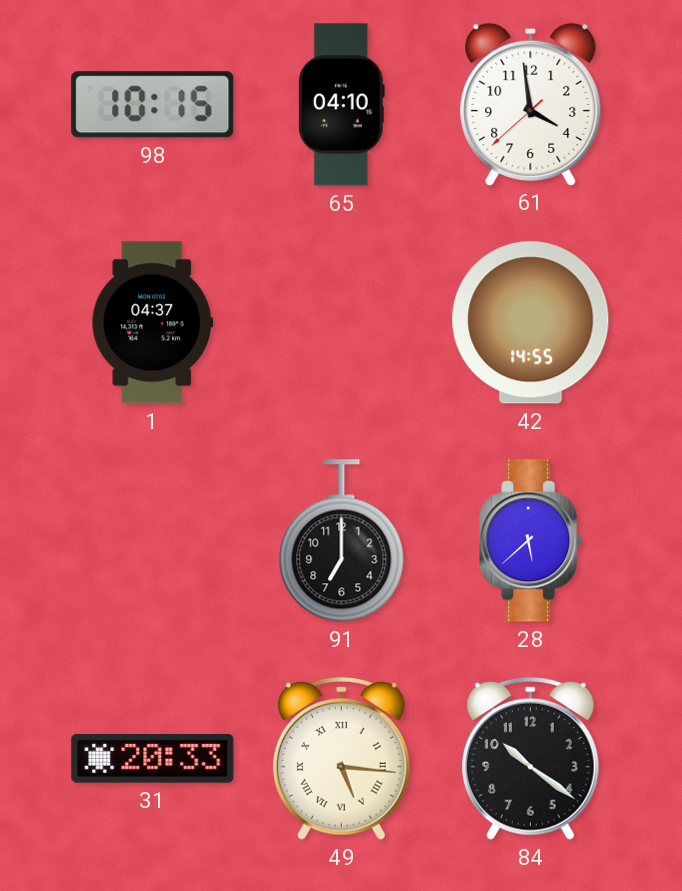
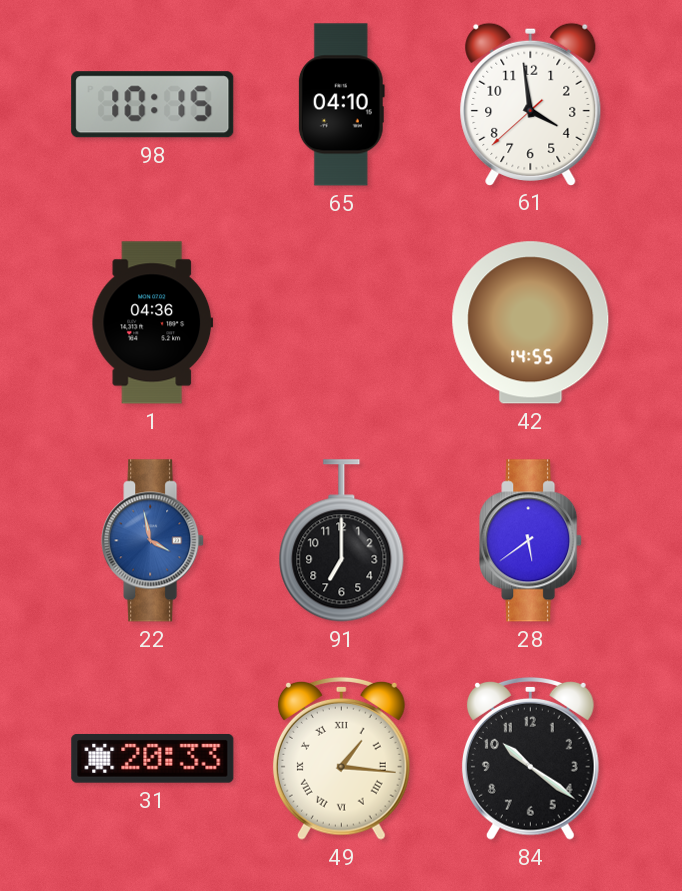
1: 04:37 -> 04:36 (153, 323)
22: none -> 3:58 (153, 541)
28: 5:38 -> 5:39 (531, 541)
49: 5:16 -> 1:16 (341, 758)
